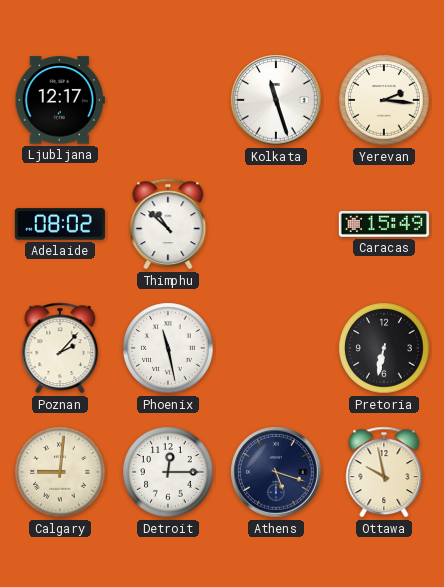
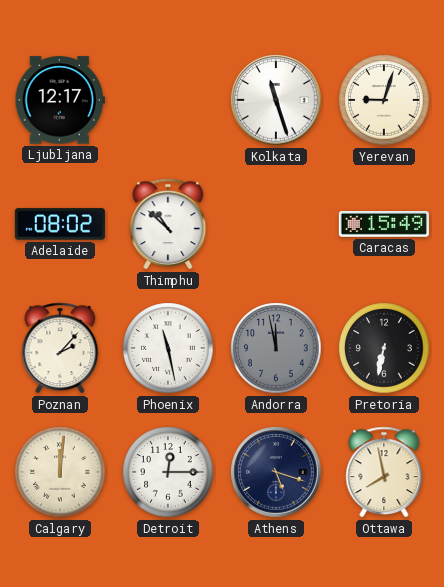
Yerevan: 2:16 -> 9:03 (384, 100)
Andorra: none -> 11:58 (276, 348)
Calgary: 9:01 -> 12:01 (60, 472)
Ottawa: 9:58 -> 7:58 (384, 472)
